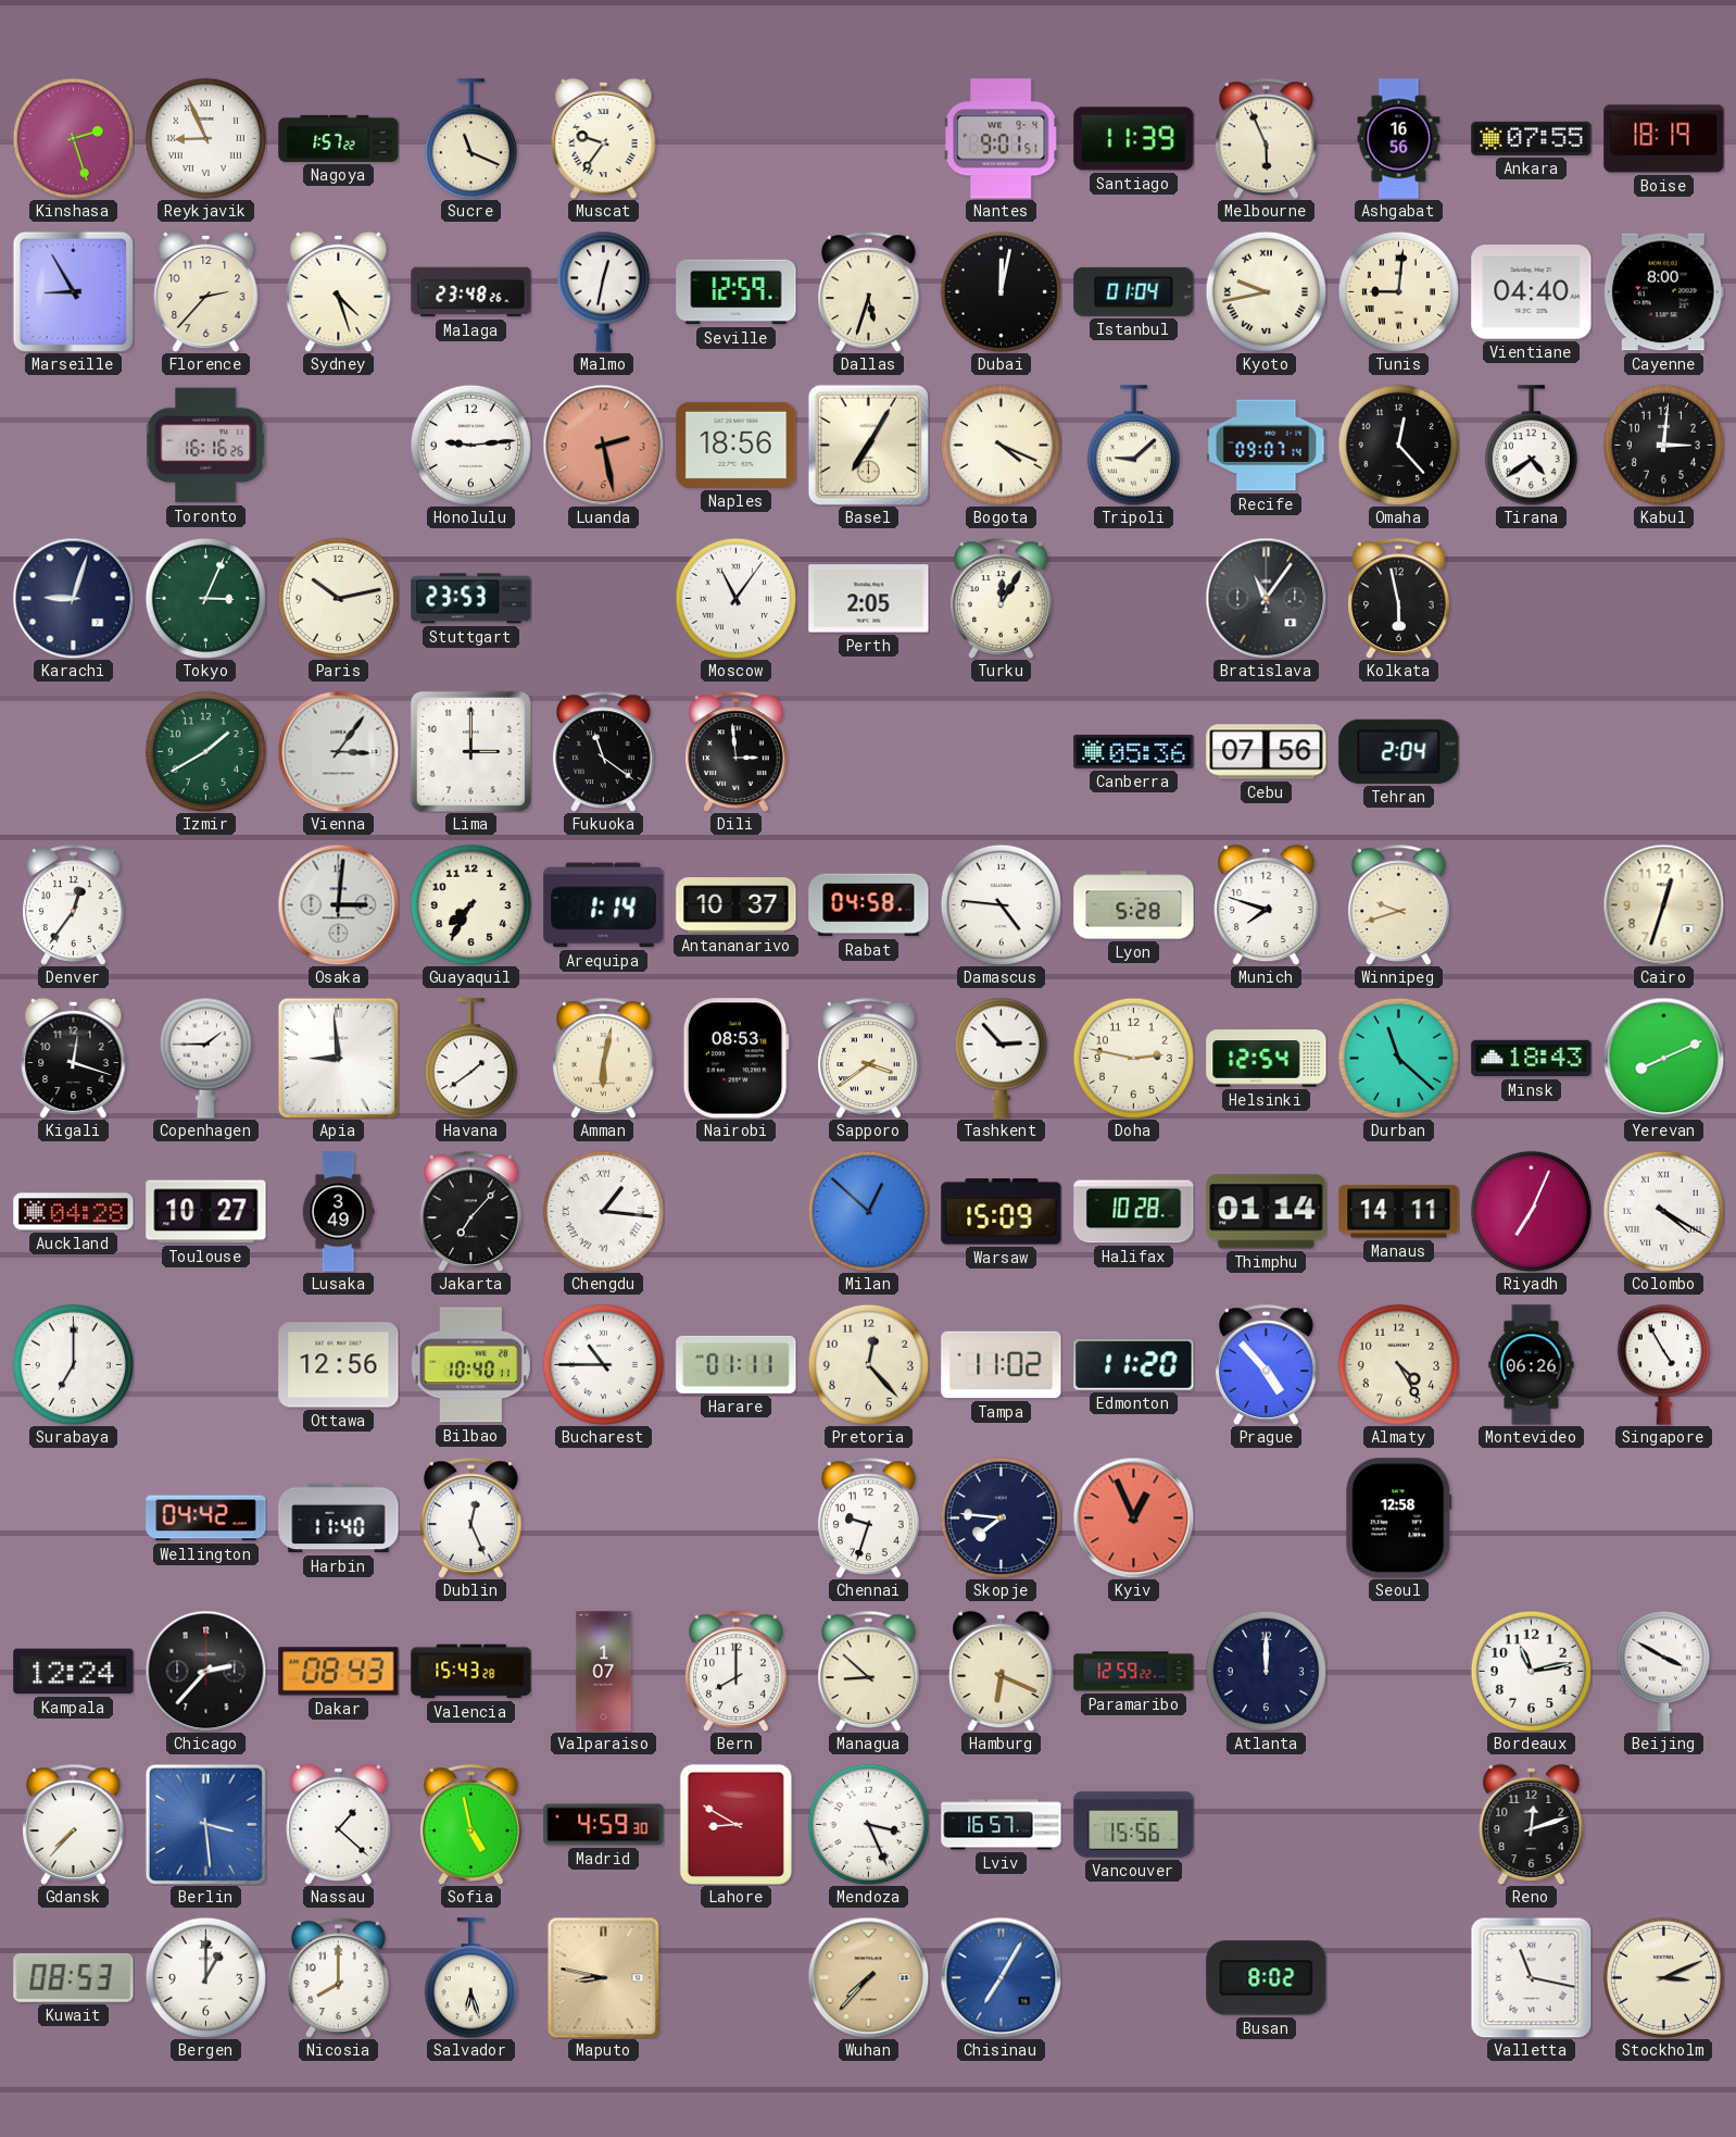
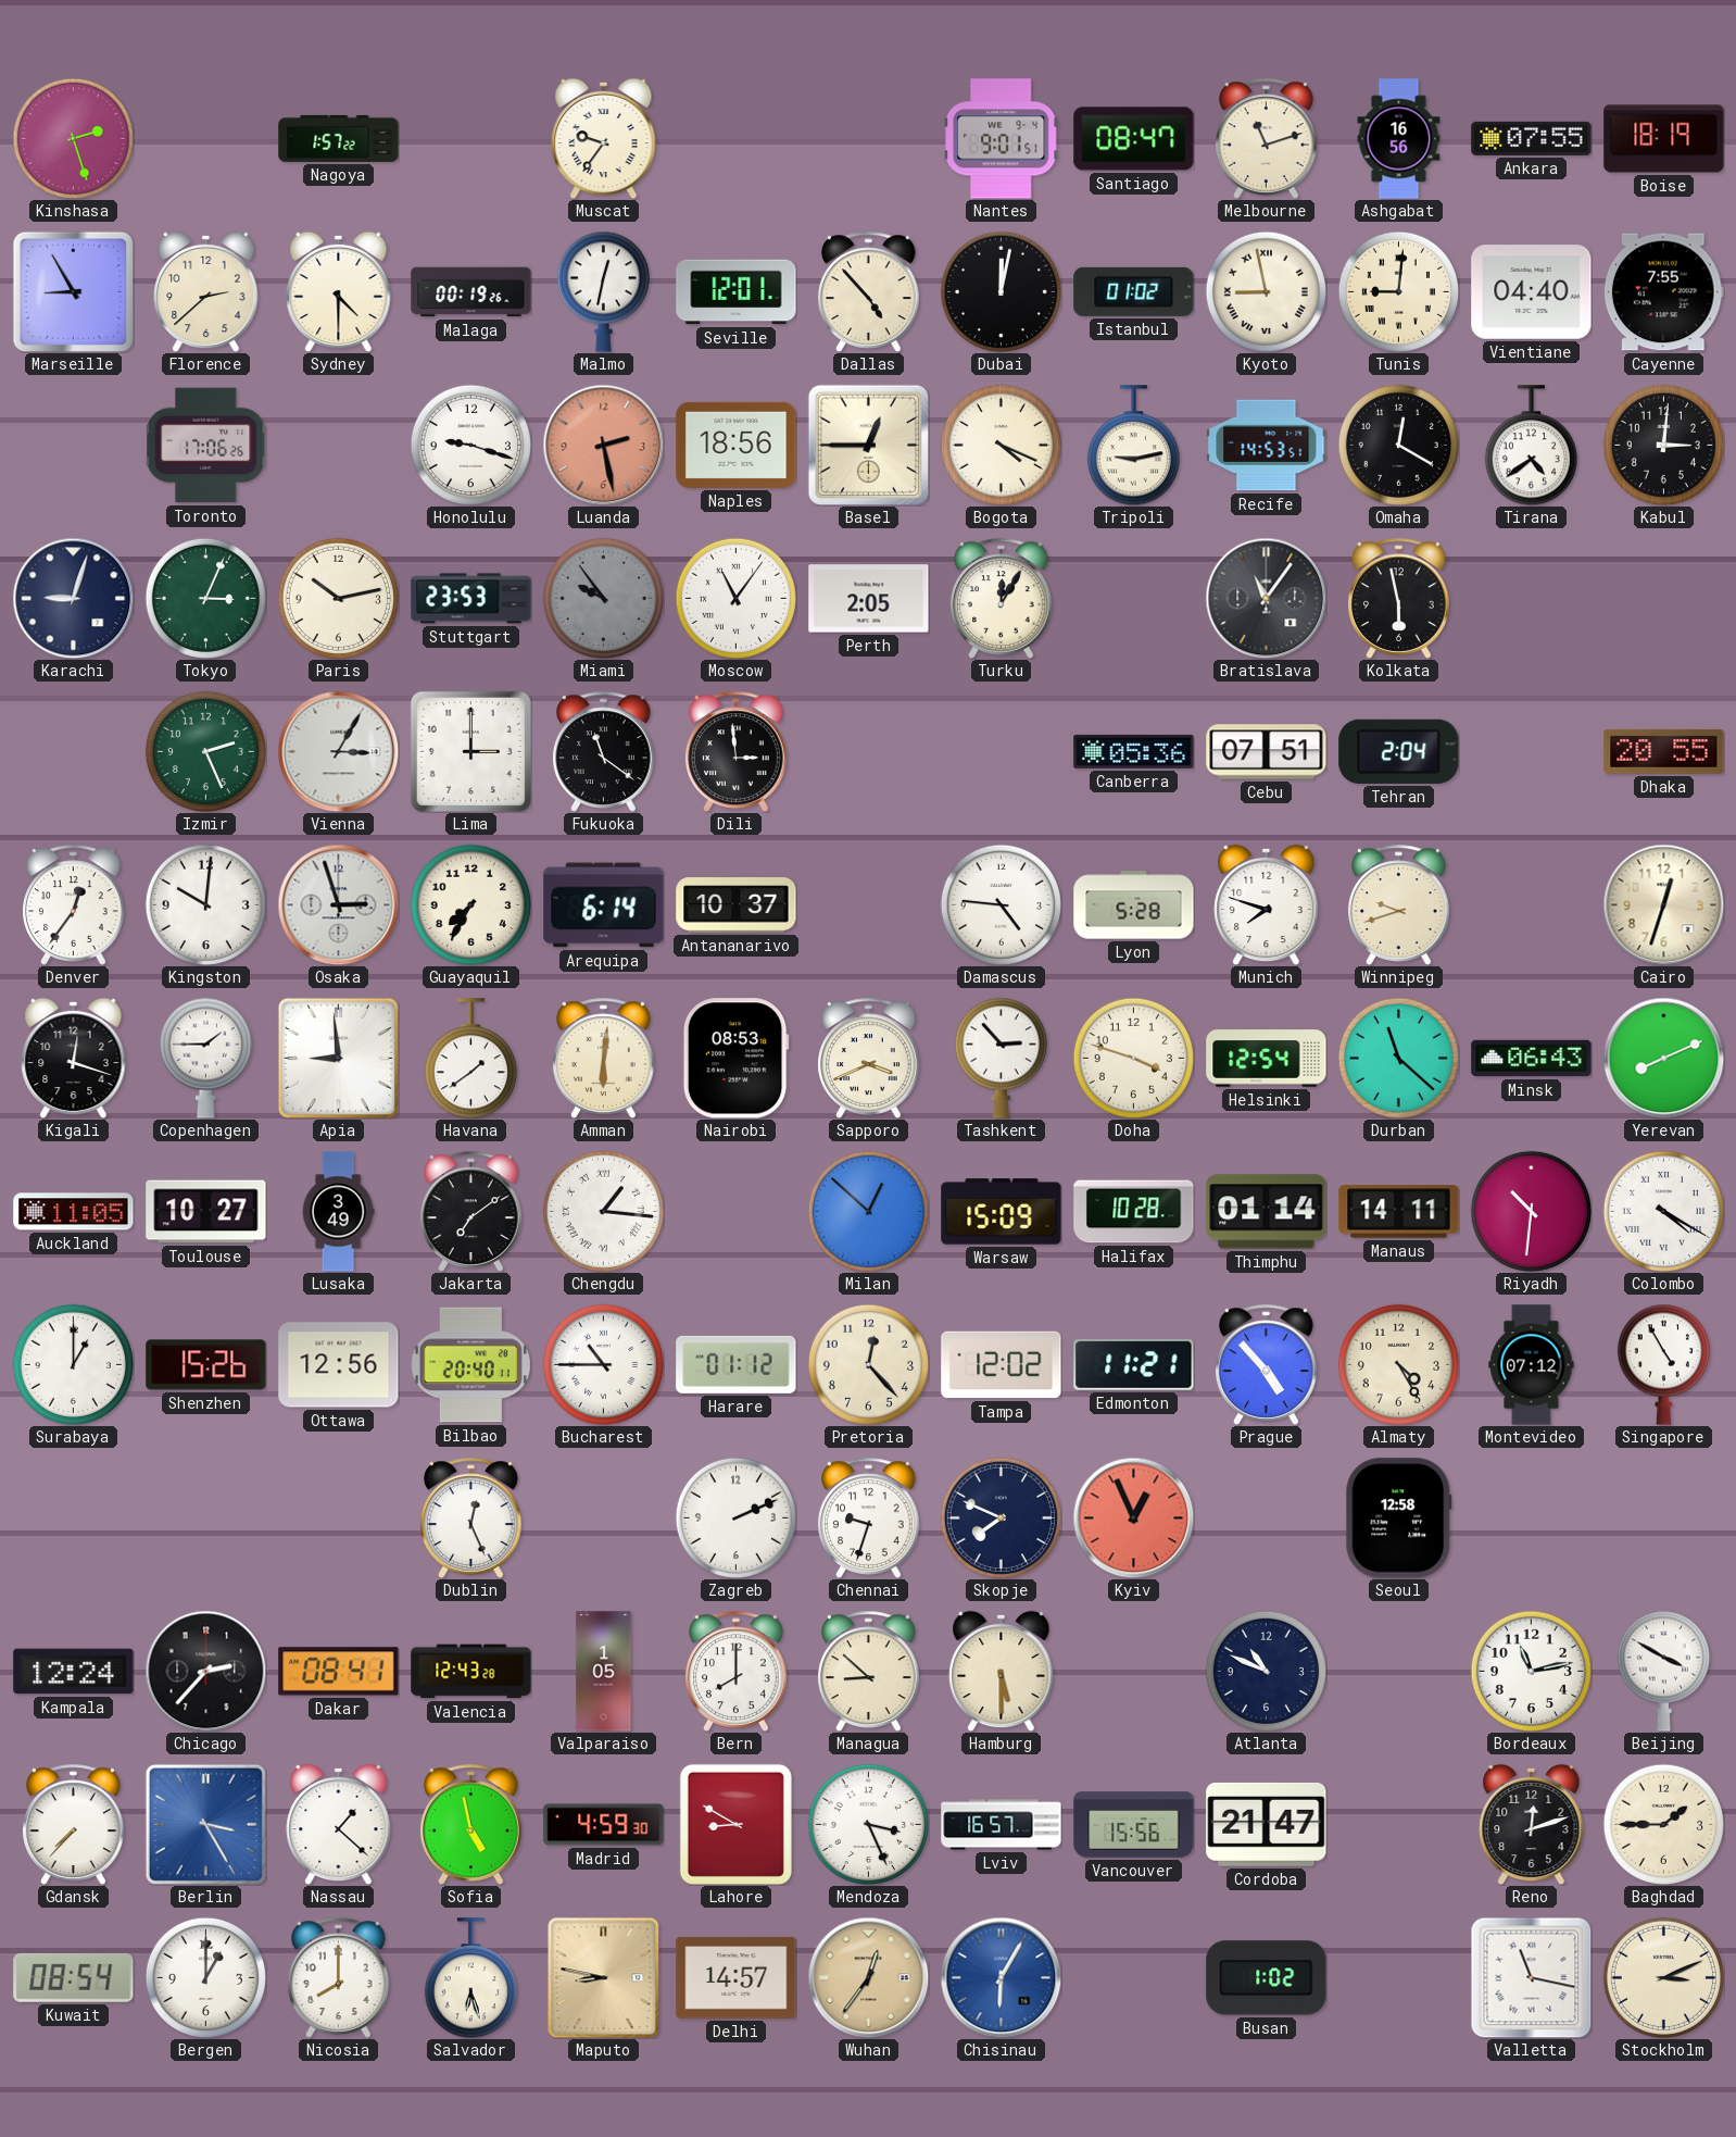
Reykjavik: 8:56 -> none (205, 138)
Sucre: 11:19 -> none (470, 139)
Santiago: 11:39 -> 08:47 (1134, 139)
Melbourne: 5:56 -> 11:12 (1267, 138)
Florence: 2:37 -> 2:38 (206, 291)
Sydney: 4:27 -> 4:30 (339, 291)
Malaga: 23:48 -> 00:19 (471, 292)
Seville: 12:59 -> 12:01 (737, 292)
Dallas: 5:33 -> 4:53 (869, 291)
Istanbul: 01:04 -> 01:02 (1134, 291)
Kyoto: 9:43 -> 8:58 (1266, 291)
Cayenne: 8:00 -> 7:55 (1663, 292)
Toronto: 16:16 -> 17:06 (206, 446)
Honolulu: 9:14 -> 9:18 (470, 445)
Basel: 7:05 -> 12:45 (868, 445)
Tripoli: 9:08 -> 9:13 (1133, 446)
Recife: 09:07 -> 14:53 (1267, 446)
Omaha: 12:23 -> 12:20 (1398, 445)
Miami: none -> 9:54 (603, 598)
Izmir: 1:40 -> 2:26 (205, 751)
Vienna: 3:06 -> 3:05 (338, 751)
Cebu: 07:56 -> 07:51 (1267, 752)
Dhaka: none -> 20:55 (1664, 751)
Kingston: none -> 10:01 (205, 904)
Osaka: 3:01 -> 2:57 (338, 904)
Arequipa: 1:14 -> 6:14 (604, 905)
Rabat: 04:58 -> none (869, 905)
Amman: 6:02 -> 6:01 (604, 1058)
Sapporo: 3:39 -> 3:41 (869, 1058)
Doha: 2:47 -> 3:48 (1133, 1058)
Minsk: 18:43 -> 06:43 (1532, 1059)
Auckland: 04:28 -> 11:05 (74, 1212)
Jakarta: 7:07 -> 7:09 (471, 1211)
Riyadh: 7:04 -> 10:31 (1531, 1211)
Surabaya: 7:00 -> 1:00 (73, 1364)
Shenzhen: none -> 15:26 (206, 1365)
Bilbao: 10:40 -> 20:40 (470, 1365)
Harare: 01:11 -> 01:12 (737, 1364)
Tampa: 11:02 -> 12:02 (1002, 1365)
Edmonton: 11:20 -> 11:21 (1134, 1365)
Montevideo: 06:26 -> 07:12 (1532, 1365)
Wellington: 04:42 -> none (206, 1519)
Harbin: 11:40 -> none (339, 1519)
Zagreb: none -> 2:11 (735, 1517)
Skopje: 7:46 -> 7:49 (1001, 1517)
Dakar: 08:43 -> 08:41 (339, 1672)
Valencia: 15:43 -> 12:43 (471, 1672)
Valparaiso: 1:07 -> 1:05 (604, 1672)
Hamburg: 6:19 -> 5:30 (1002, 1671)
Paramaribo: 12:59 -> none (1134, 1672)
Atlanta: 12:00 -> 10:49 (1266, 1671)
Berlin: 3:29 -> 3:25 (205, 1824)
Cordoba: none -> 21:47 (1267, 1824)
Baghdad: none -> 1:45 (1663, 1824)
Kuwait: 08:53 -> 08:54 (74, 1977)
Delhi: none -> 14:57 (737, 1978)
Wuhan: 7:37 -> 12:36 (868, 1977)
Chisinau: 7:05 -> 6:05 (1001, 1977)
Busan: 8:02 -> 1:02 (1267, 1978)
